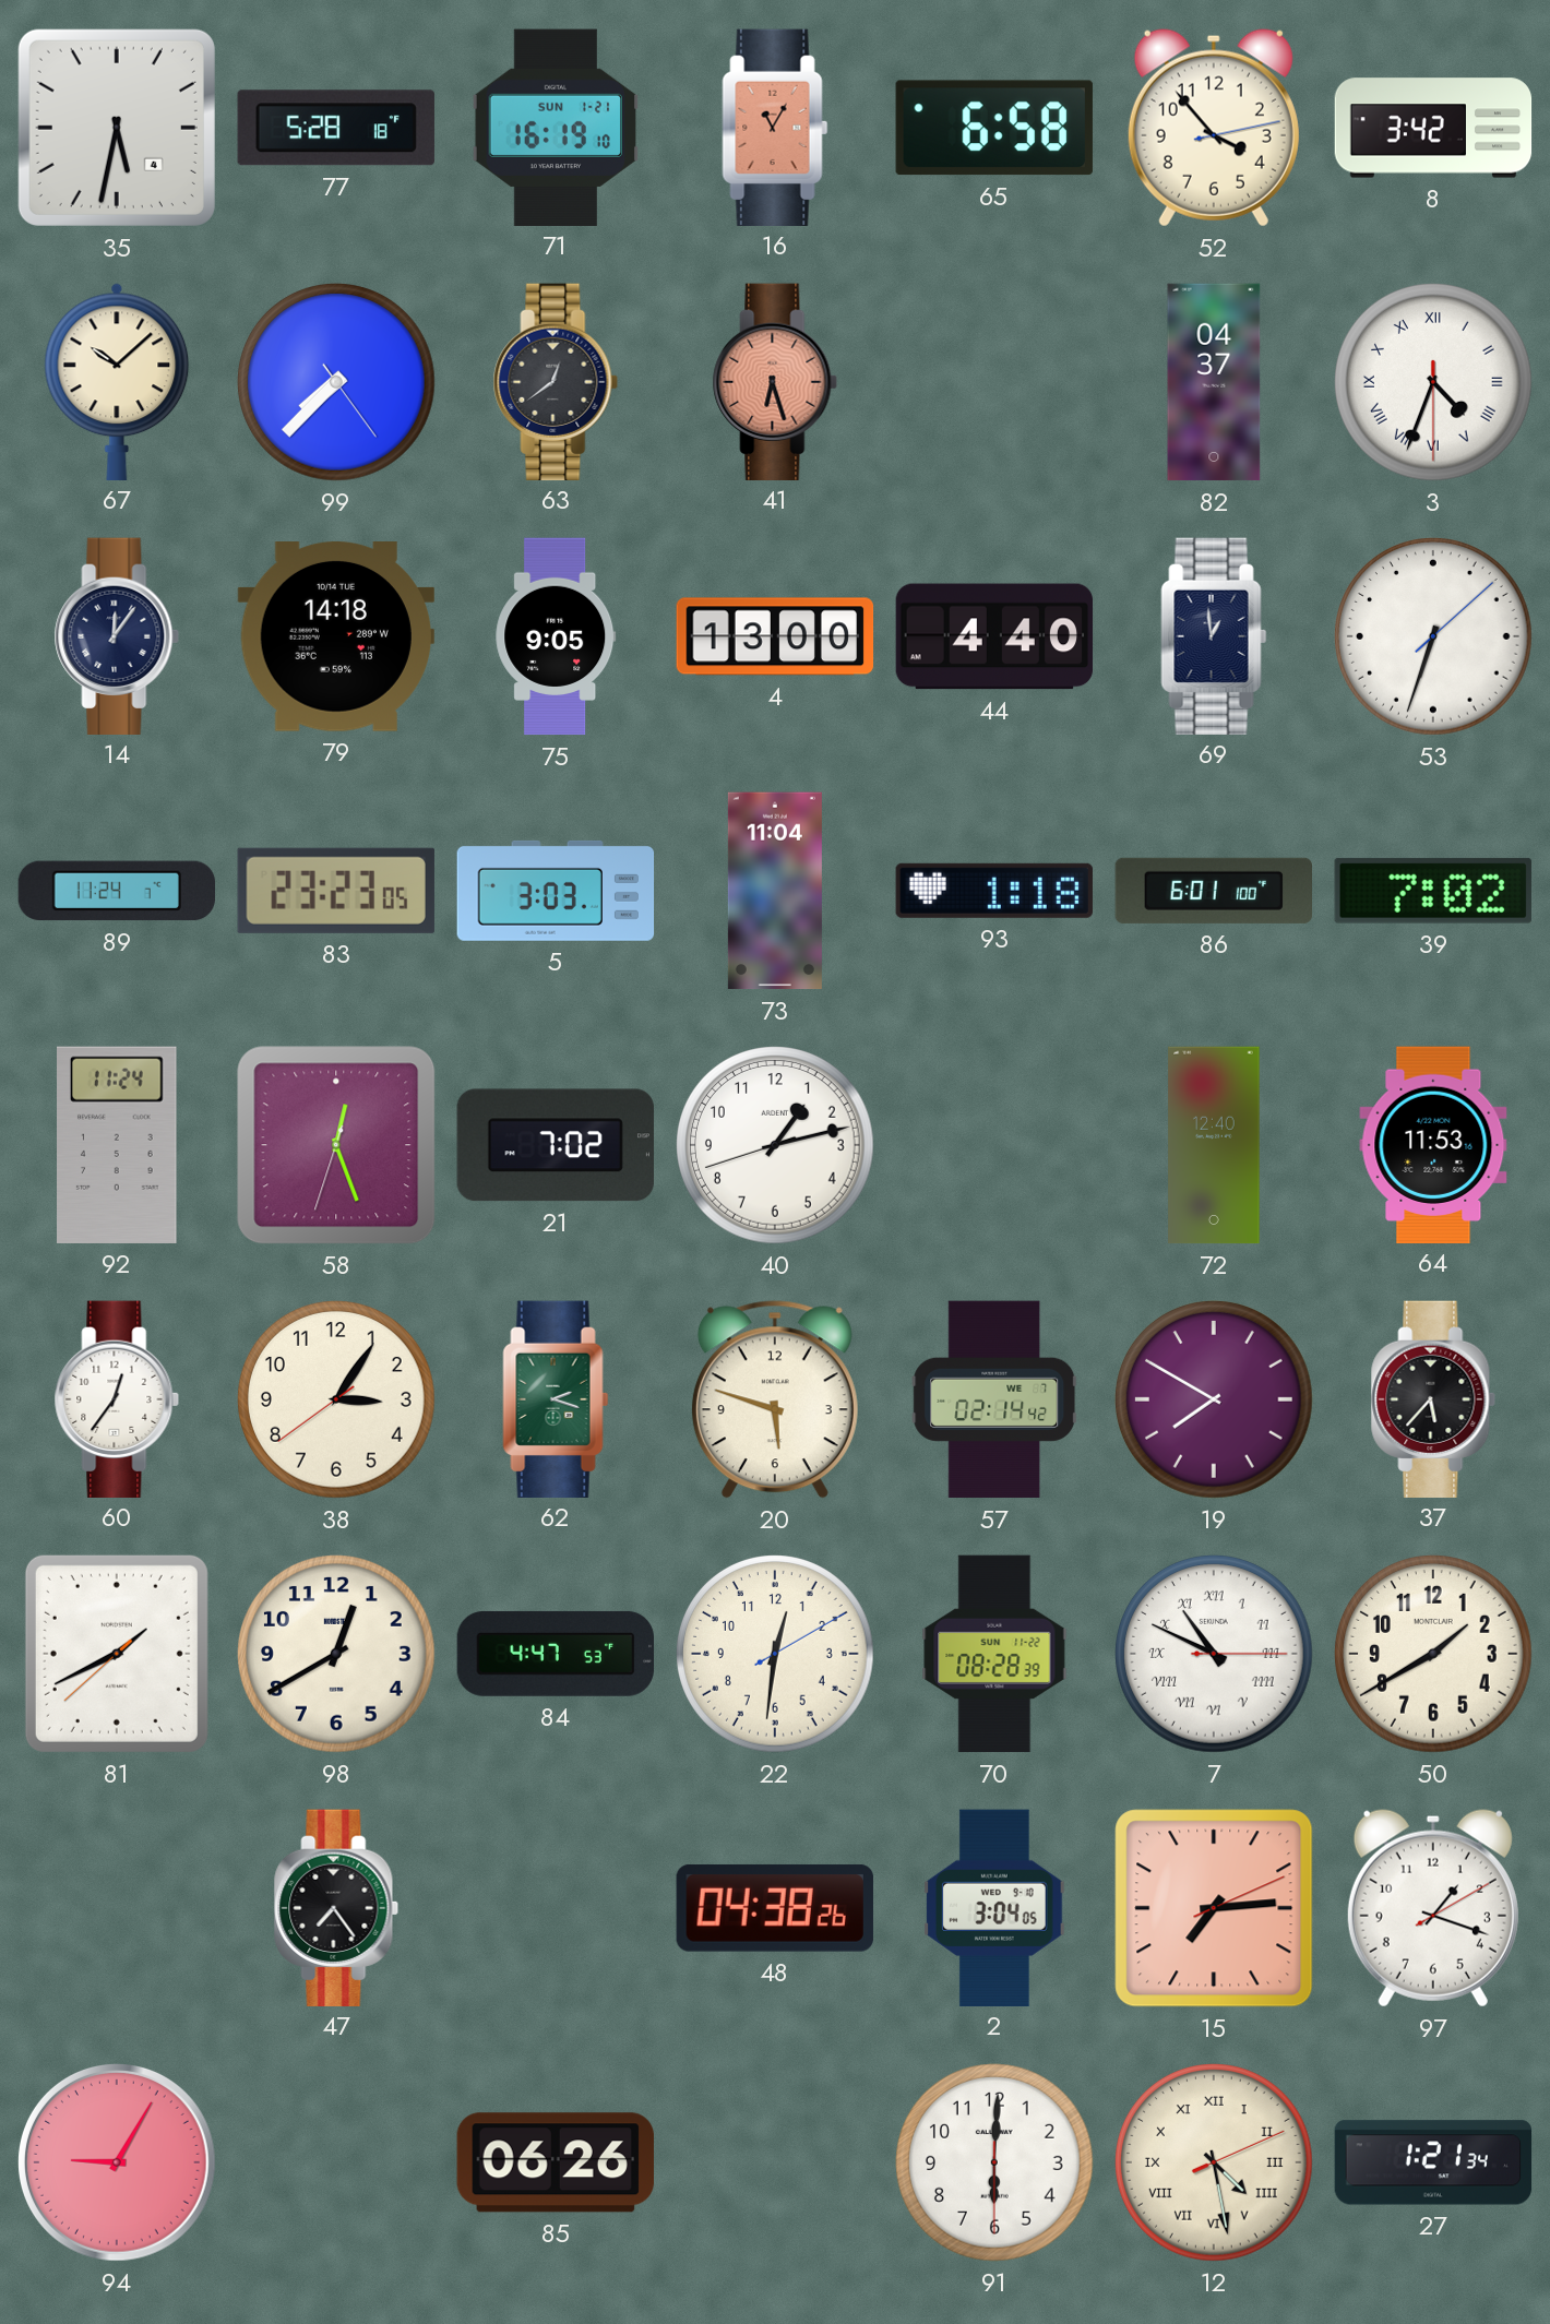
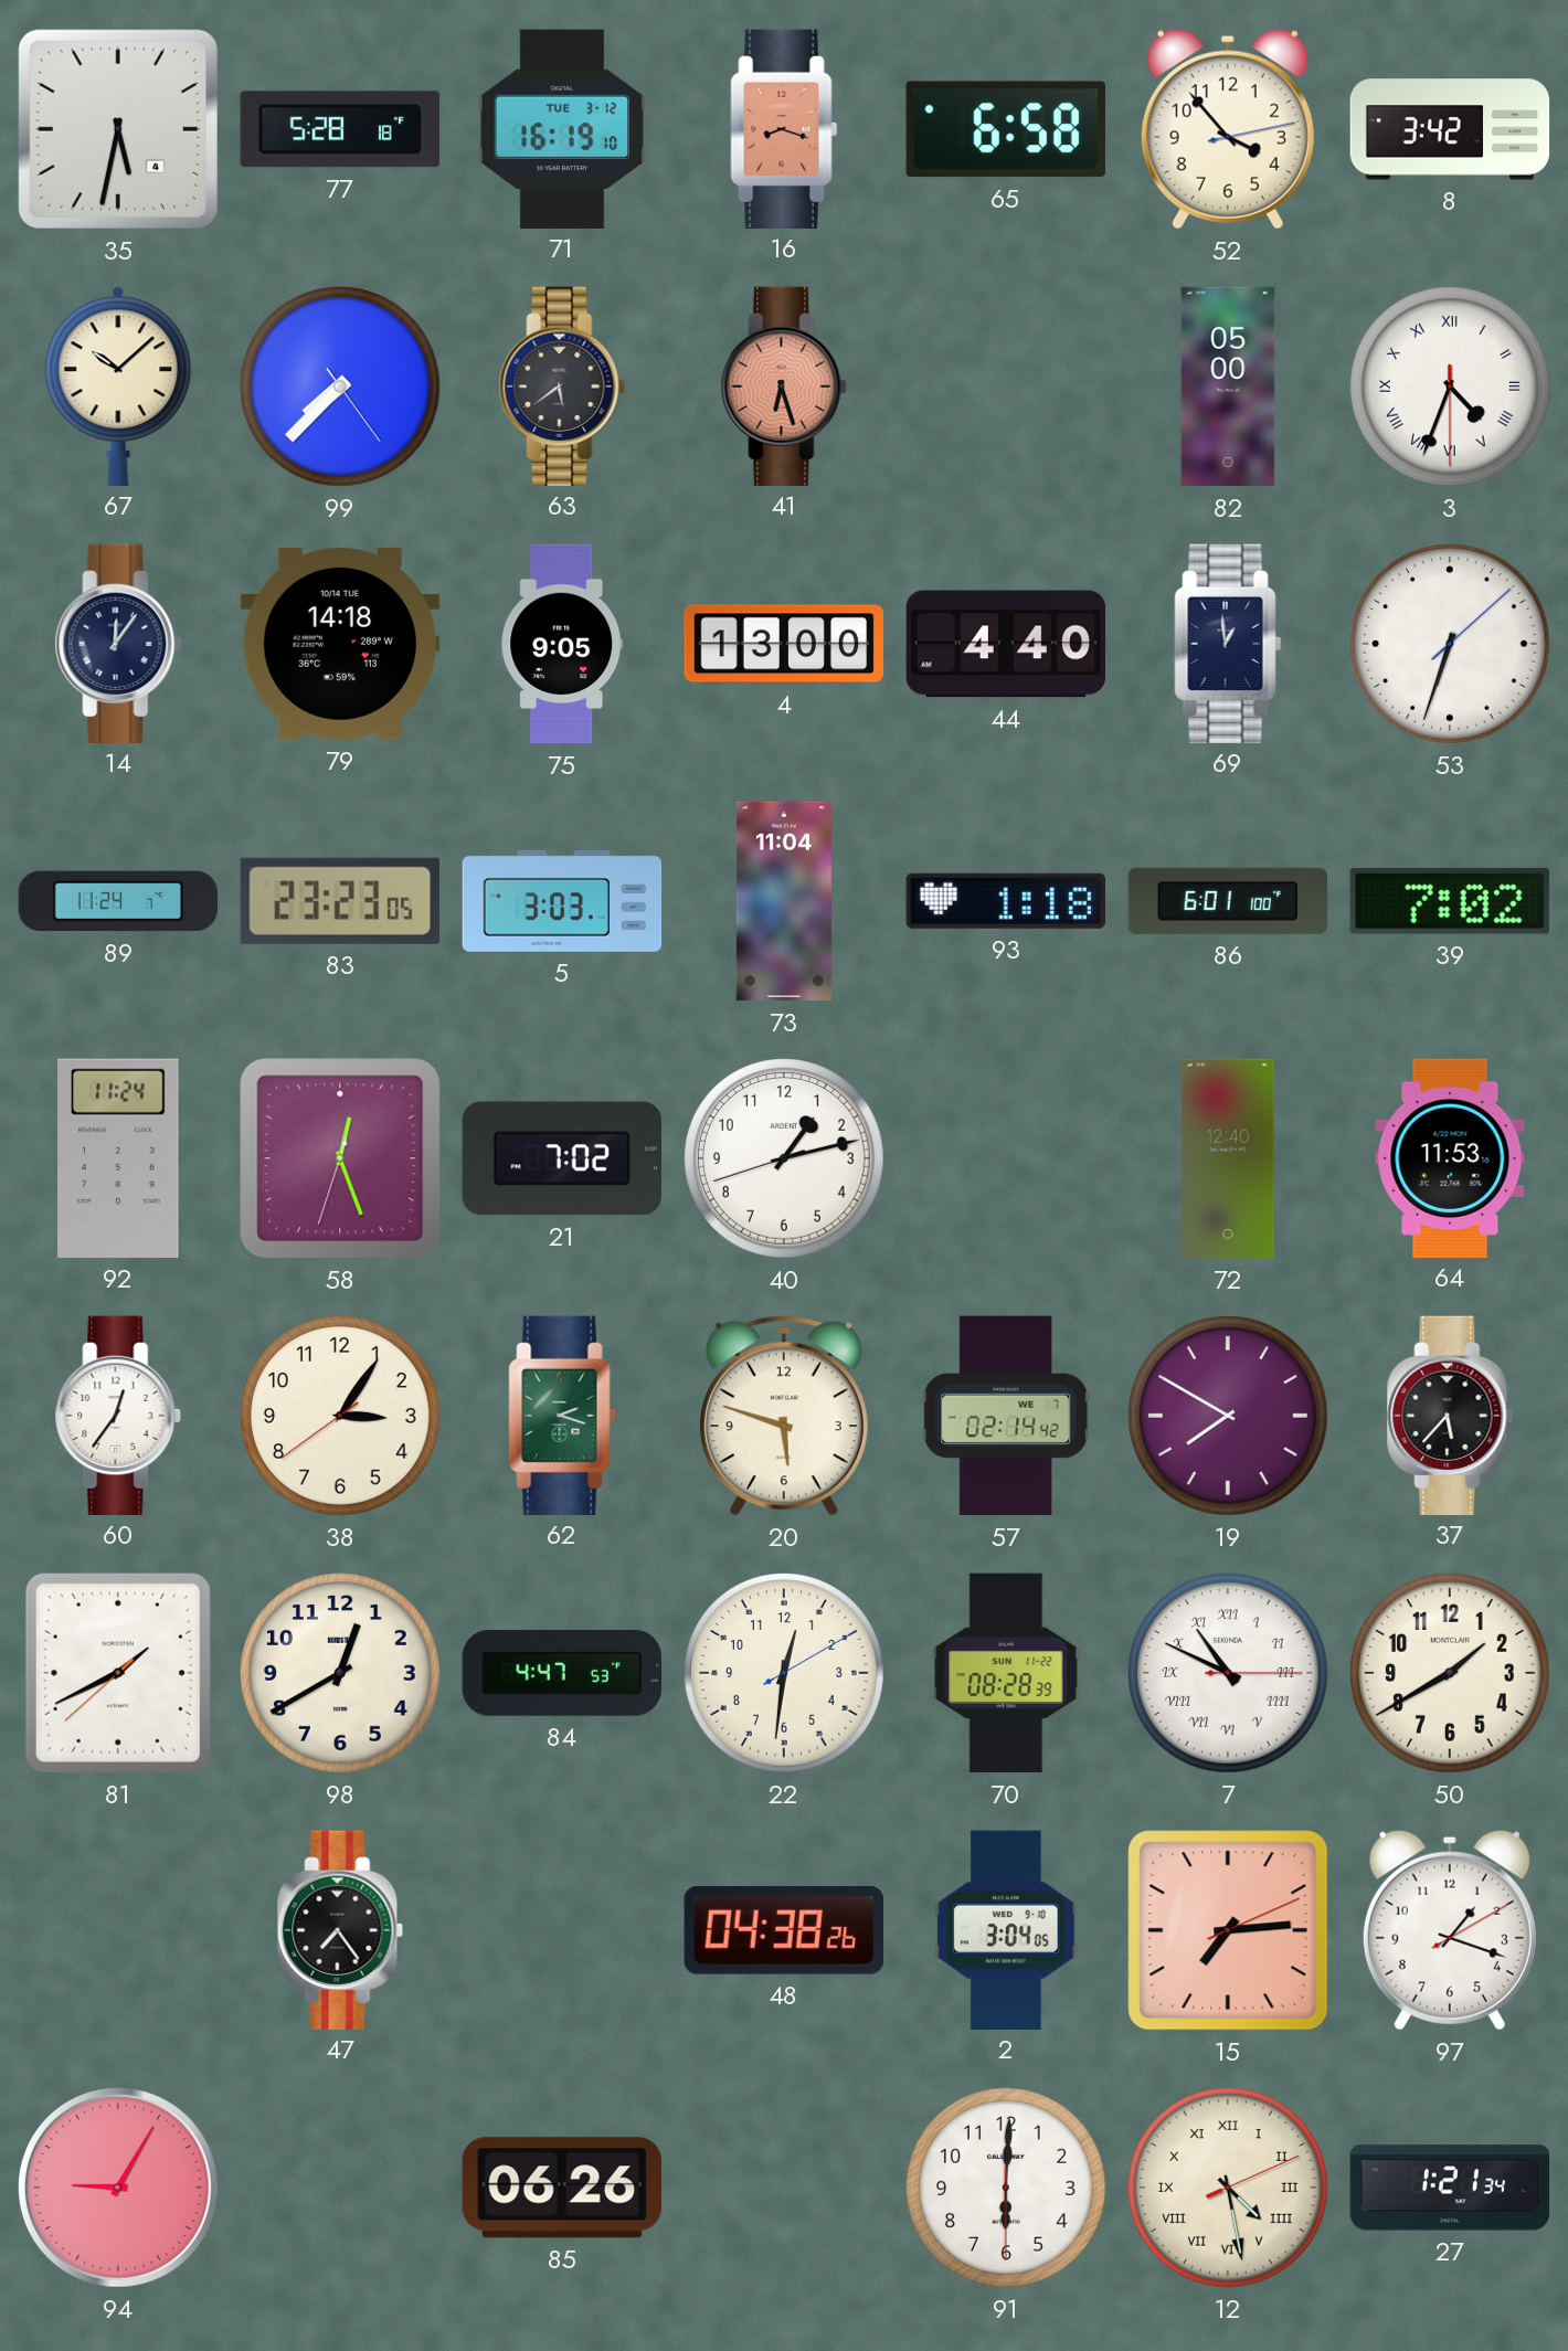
71 date: SUN 1-21 -> TUE 3-12 (561, 128)
16: 11:05 -> 8:18 (784, 128)
63: 12:39 -> 5:39 (562, 385)
82: 04:37 -> 05:00 (1228, 386)
